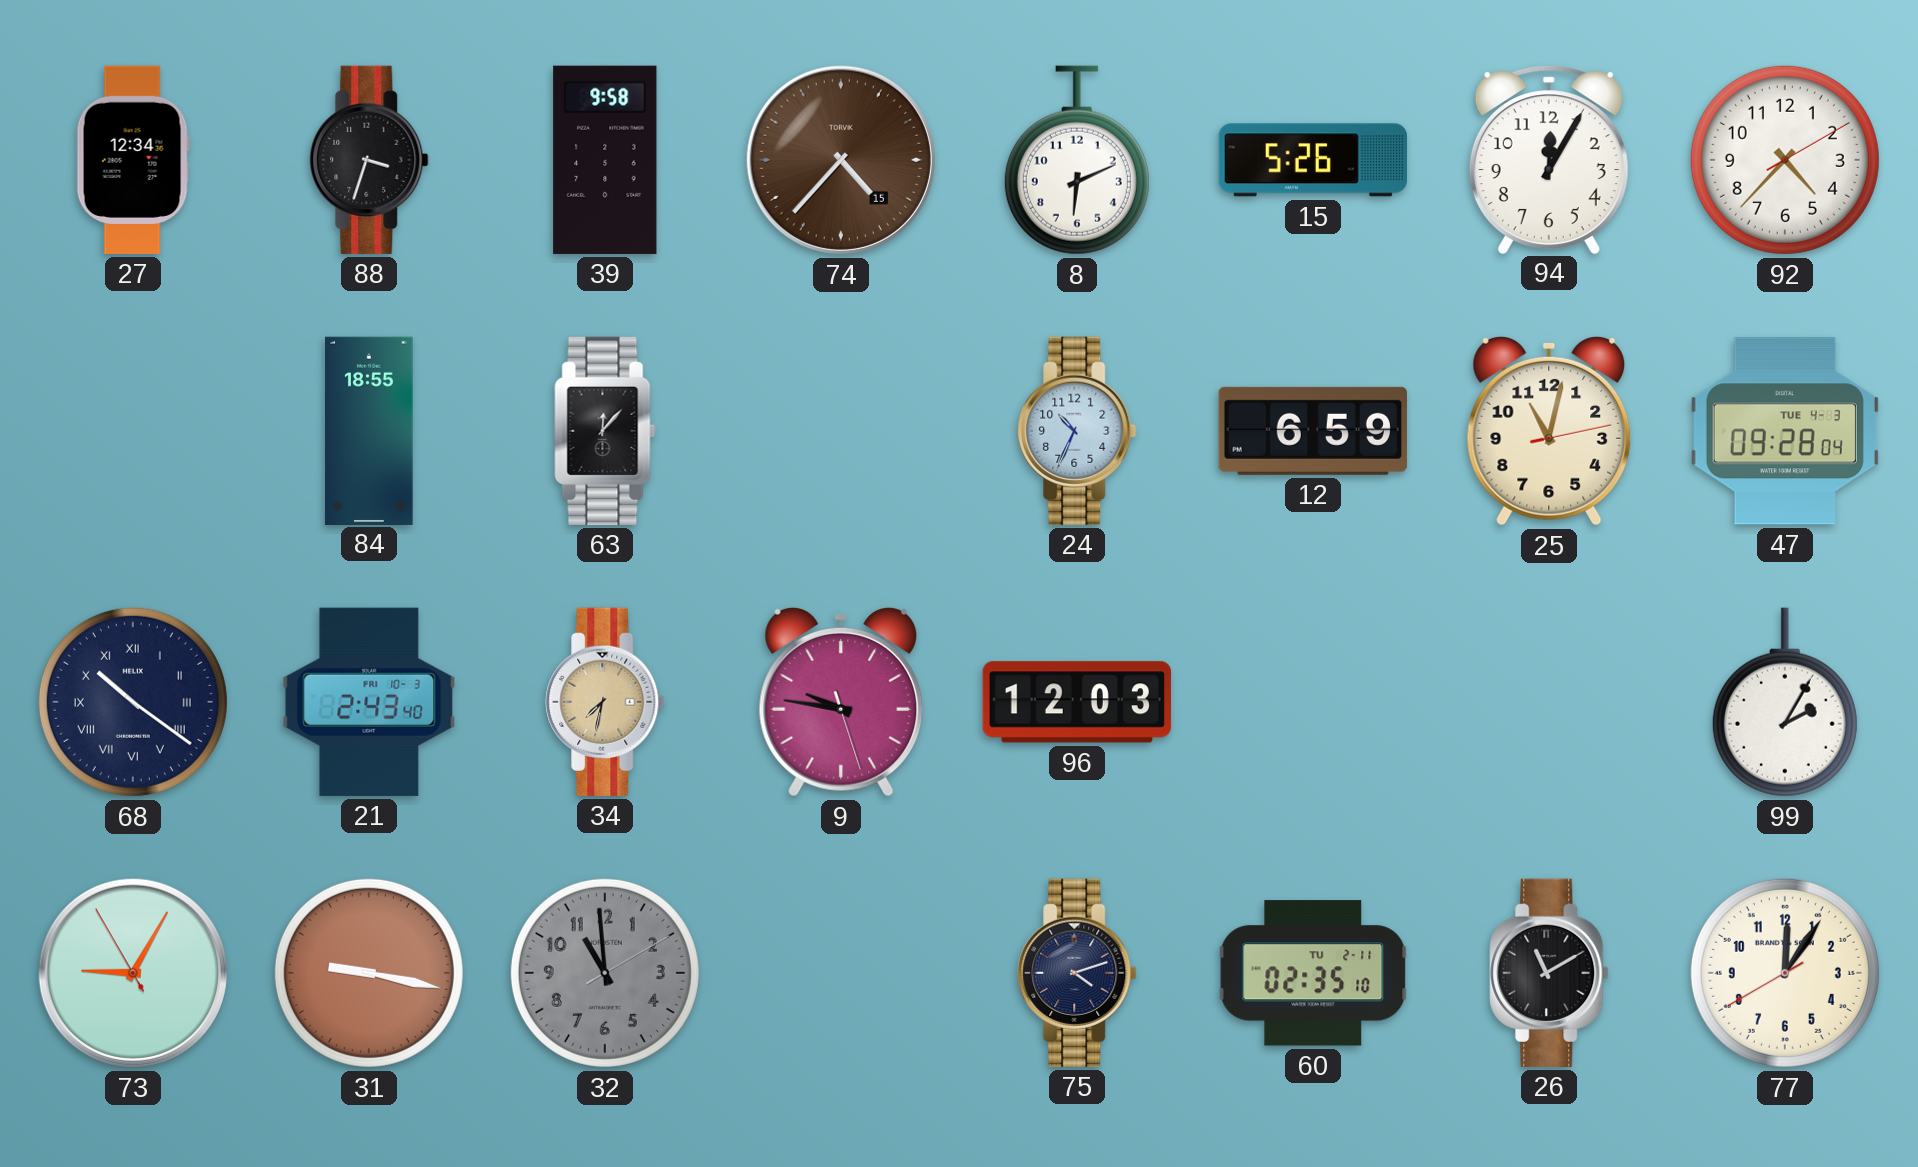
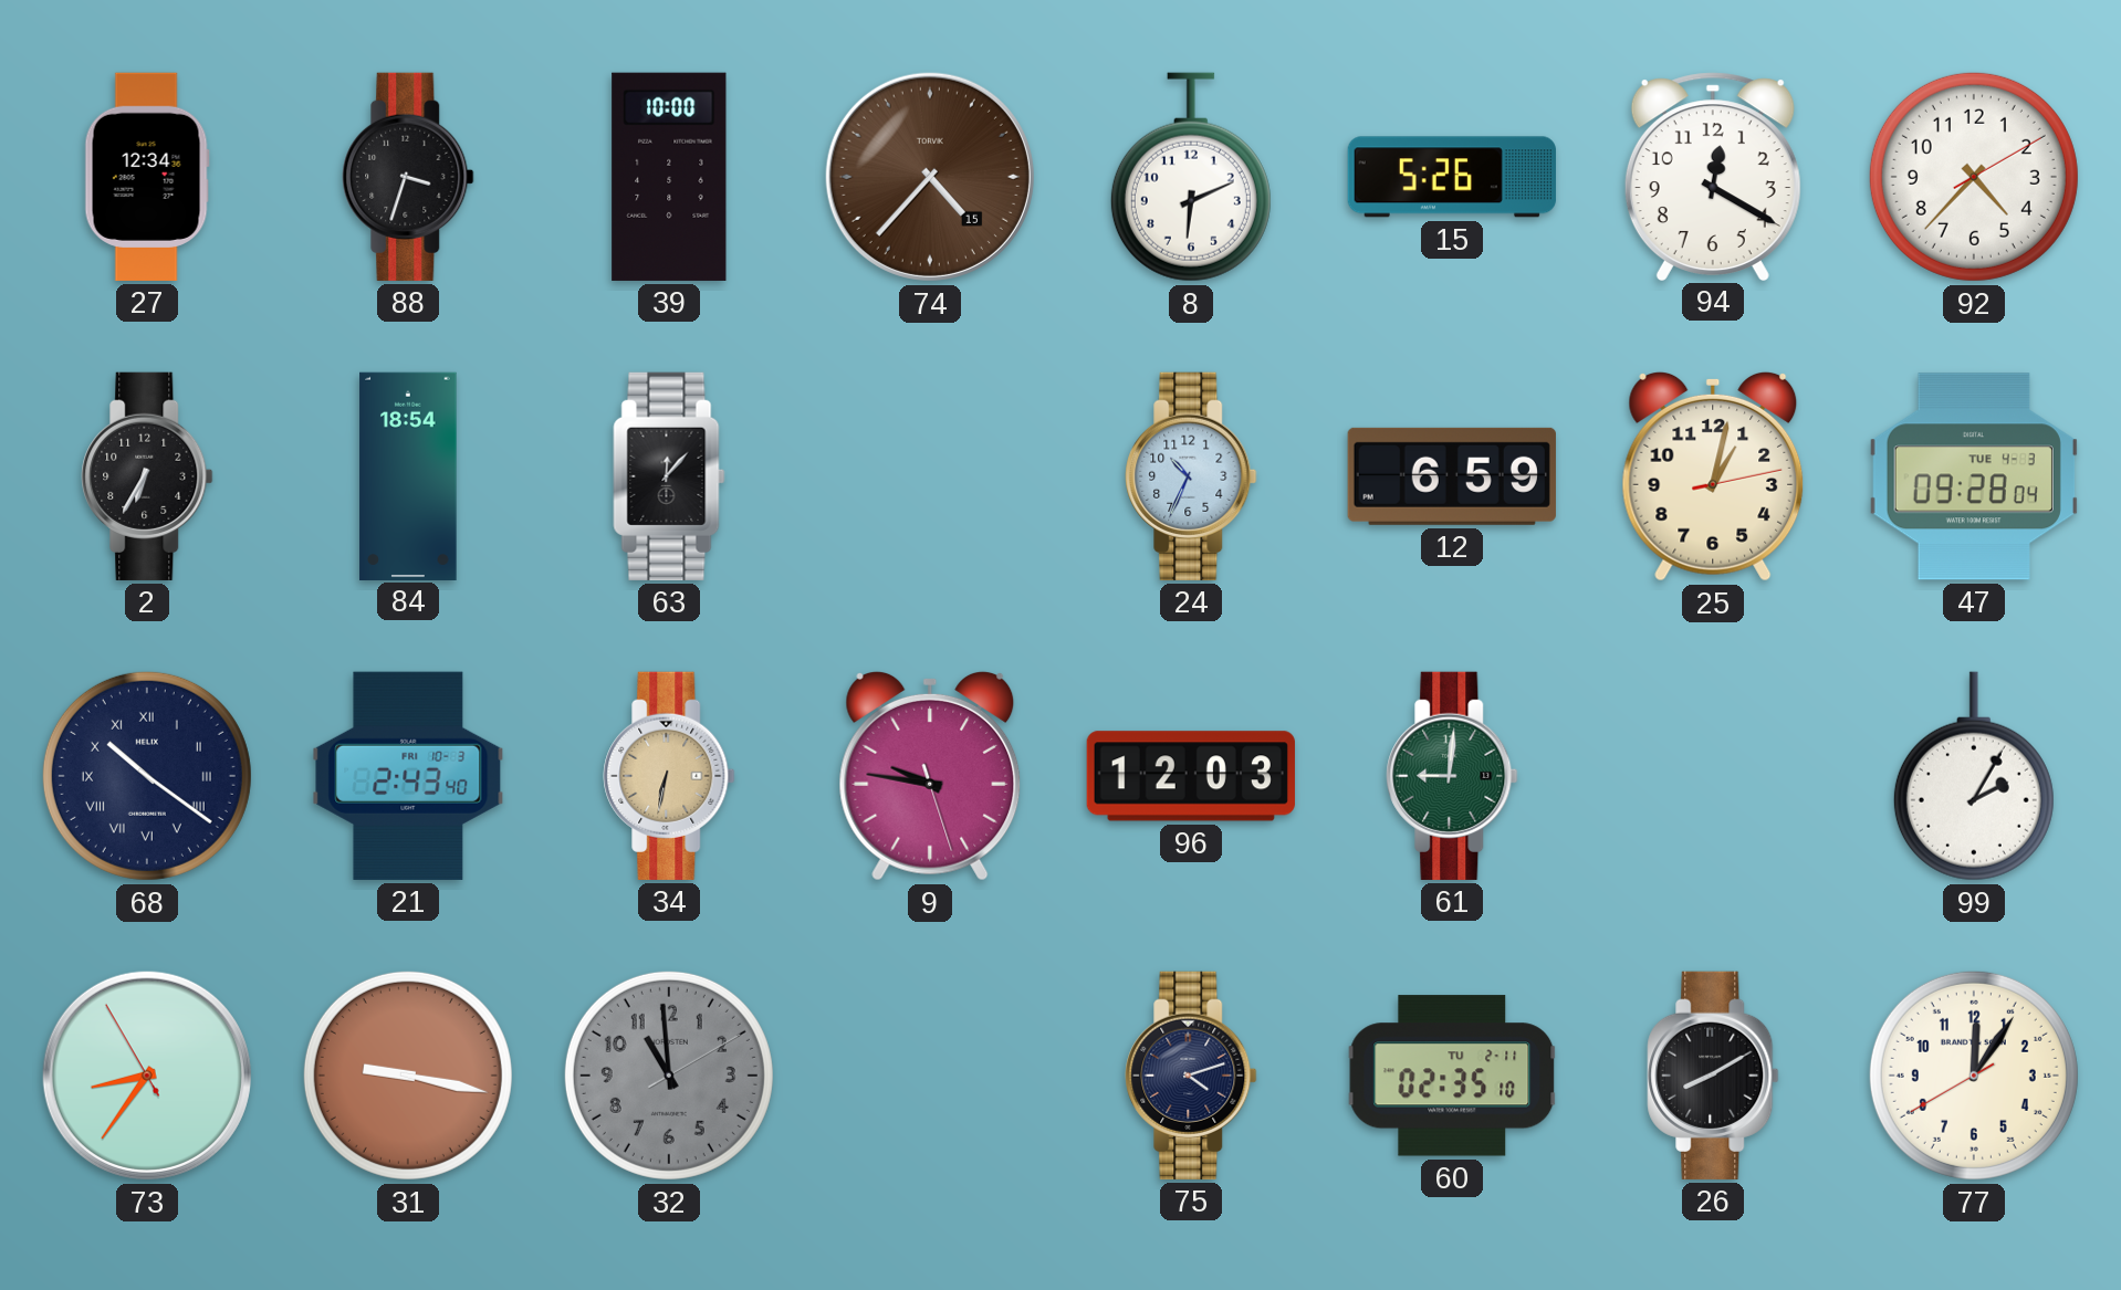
39: 9:58 -> 10:00 (669, 177)
94: 12:05 -> 12:20 (1713, 176)
2: none -> 6:35 (147, 476)
84: 18:55 -> 18:54 (408, 475)
25: 11:02 -> 1:02 (1713, 476)
34: 7:32 -> 6:32 (669, 776)
61: none -> 9:01 (1452, 776)
73: 9:04 -> 8:35 (147, 1076)
26: 11:10 -> 8:10 (1713, 1076)
